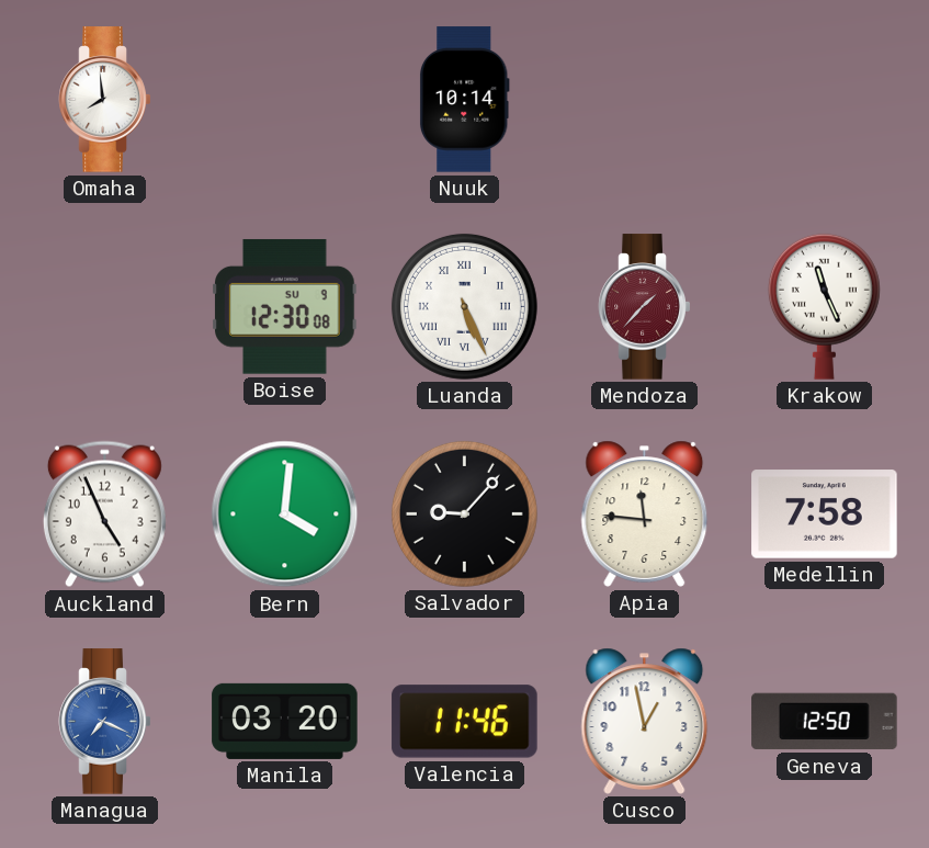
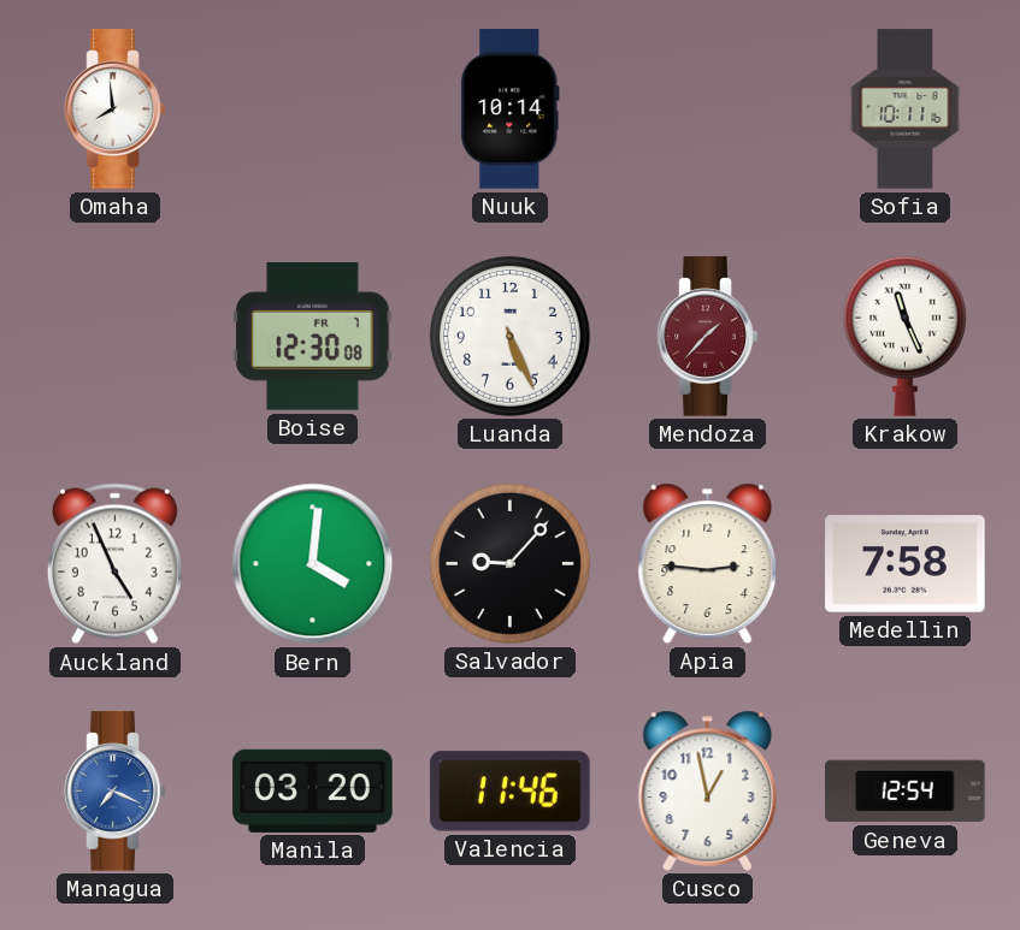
Sofia: none -> 10:11 (906, 109)
Boise date: SU 9 -> FR 7 (313, 337)
Luanda numerals: Roman -> Arabic (509, 336)
Apia: 11:46 -> 2:46 (708, 563)
Geneva: 12:50 -> 12:54 (906, 792)
